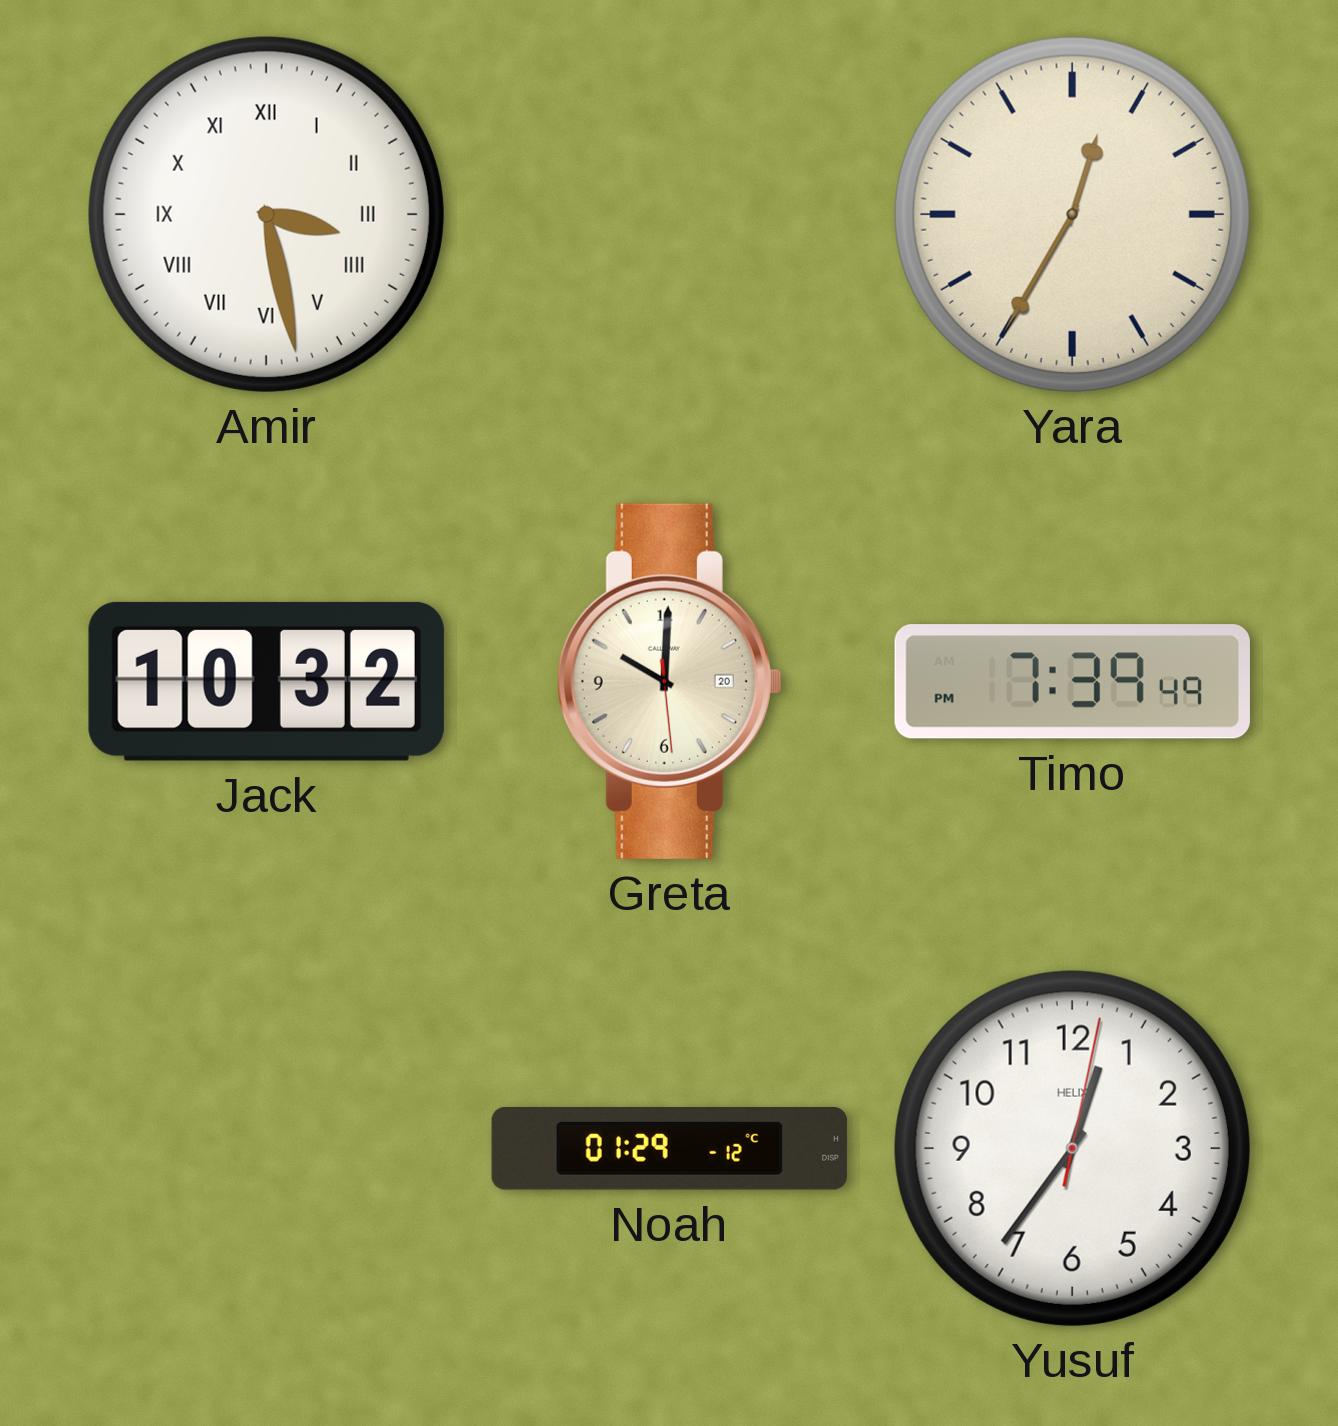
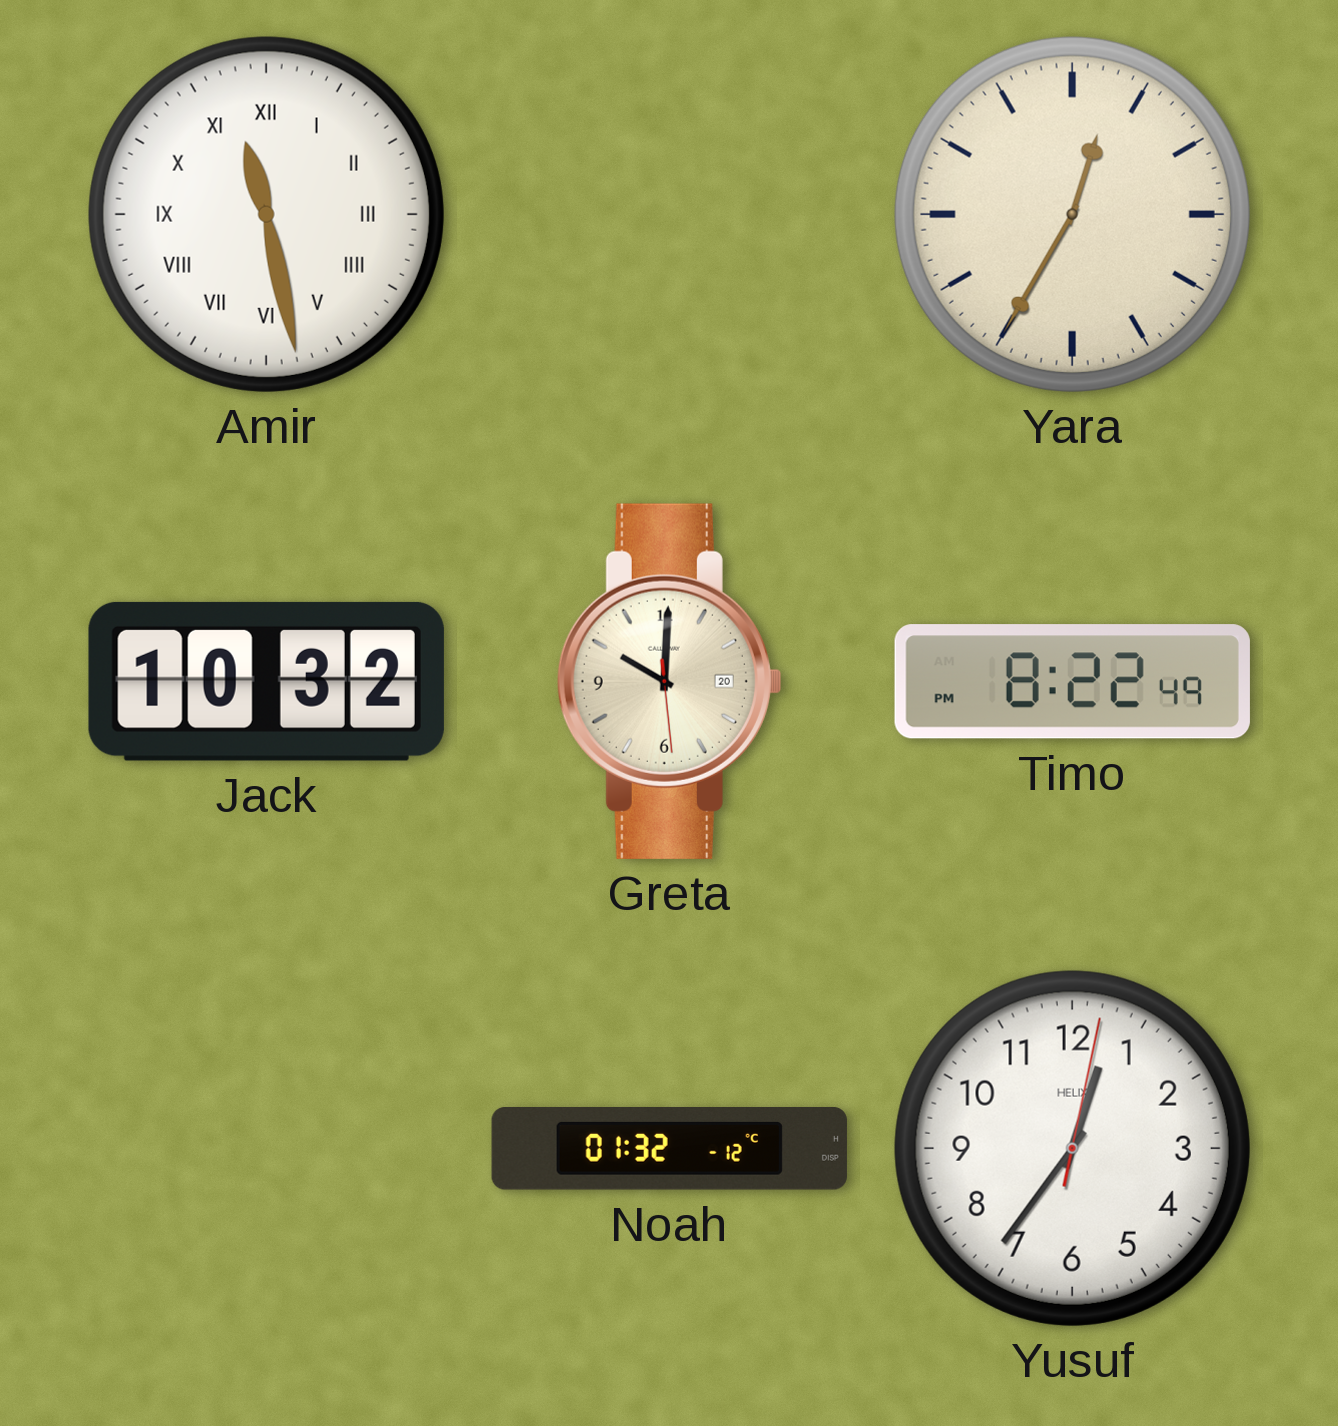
Amir: 3:28 -> 11:28 (266, 214)
Timo: 7:39 -> 8:22 (1072, 682)
Noah: 01:29 -> 01:32 (669, 1149)
